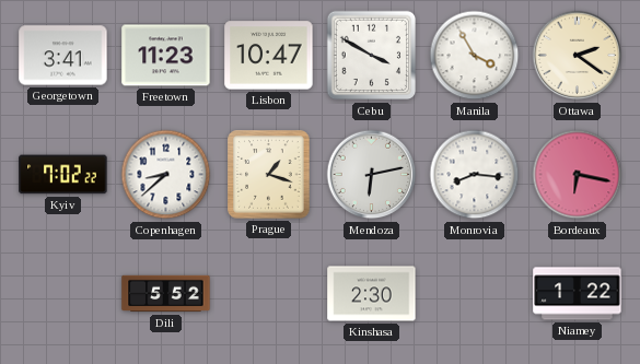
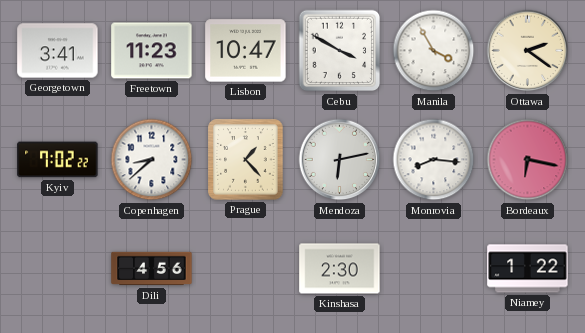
Prague: 1:18 -> 1:23 (246, 160)
Dili: 5:52 -> 4:56 (152, 269)
